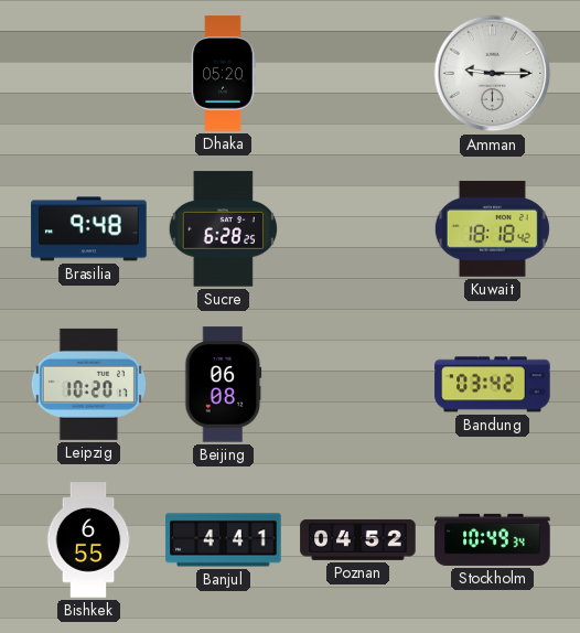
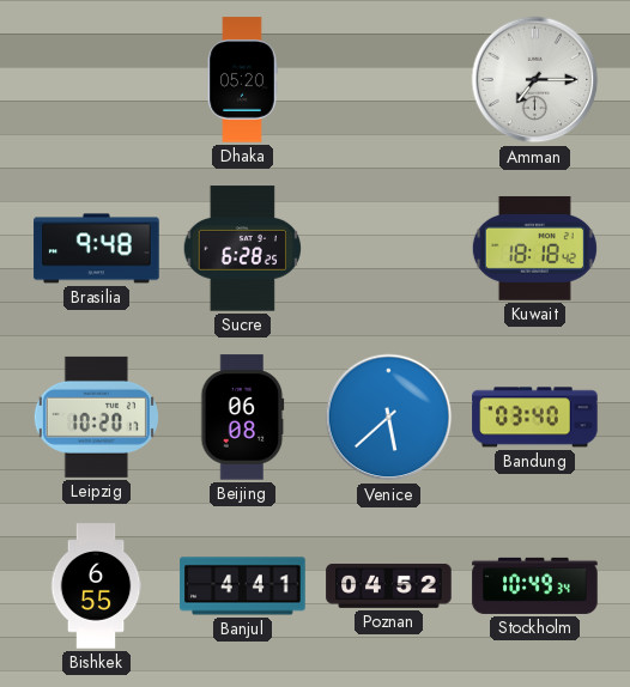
Amman: 9:15 -> 7:15 (535, 80)
Venice: none -> 5:38 (389, 418)
Bandung: 03:42 -> 03:40 (535, 418)
